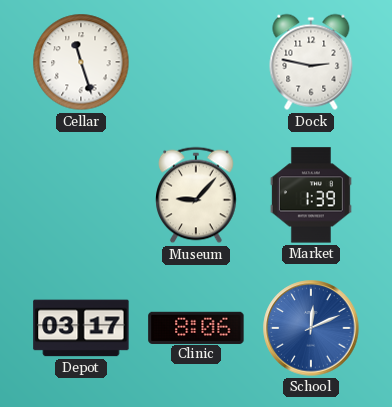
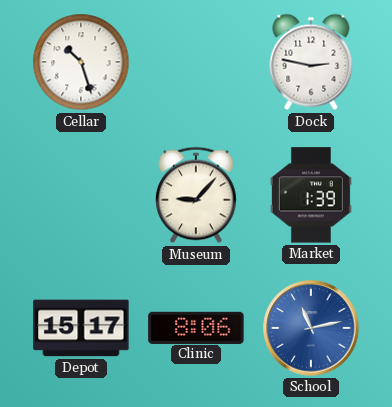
Cellar: 11:27 -> 10:27 (81, 62)
Depot: 03:17 -> 15:17 (81, 328)
School: 12:11 -> 11:13 (311, 328)
